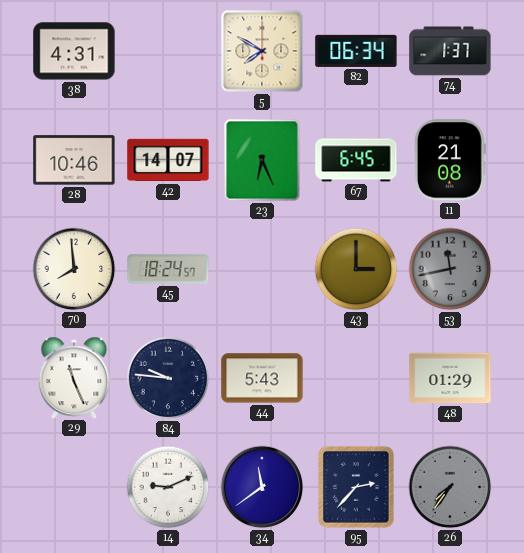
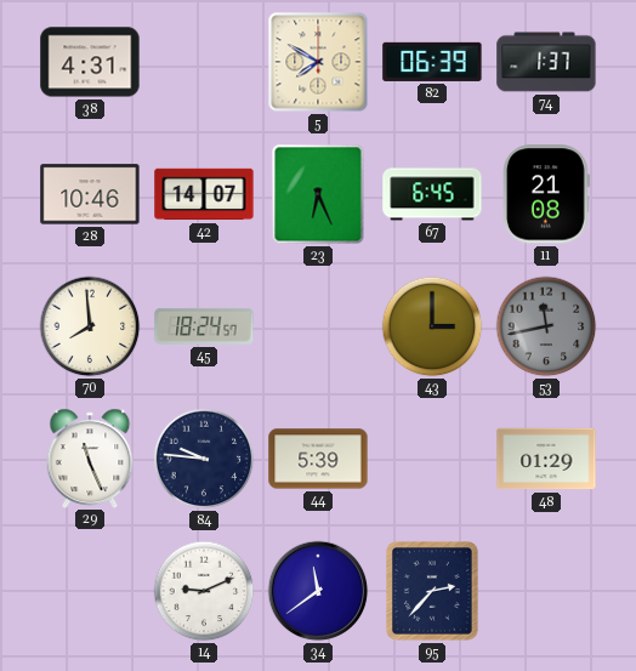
82: 06:34 -> 06:39 (432, 62)
44: 5:43 -> 5:39 (318, 459)
26: 7:36 -> none (450, 487)
